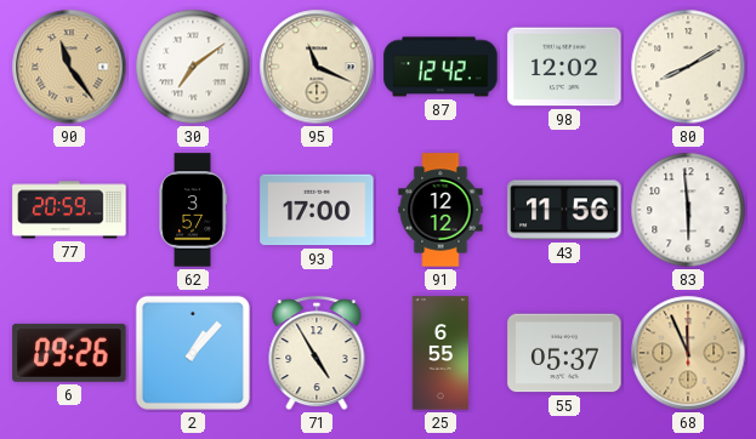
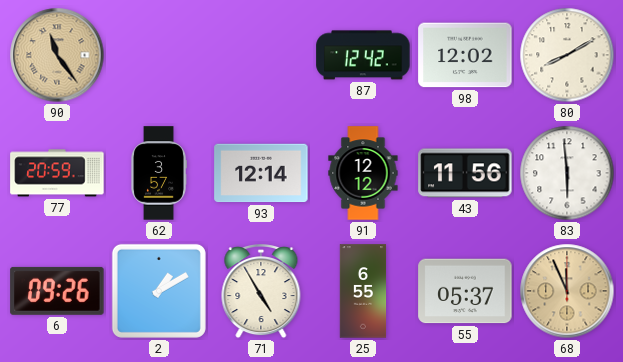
30: 7:09 -> none (193, 67)
95: 11:19 -> none (317, 67)
93: 17:00 -> 12:14 (261, 173)
2: 1:07 -> 1:10 (159, 291)
